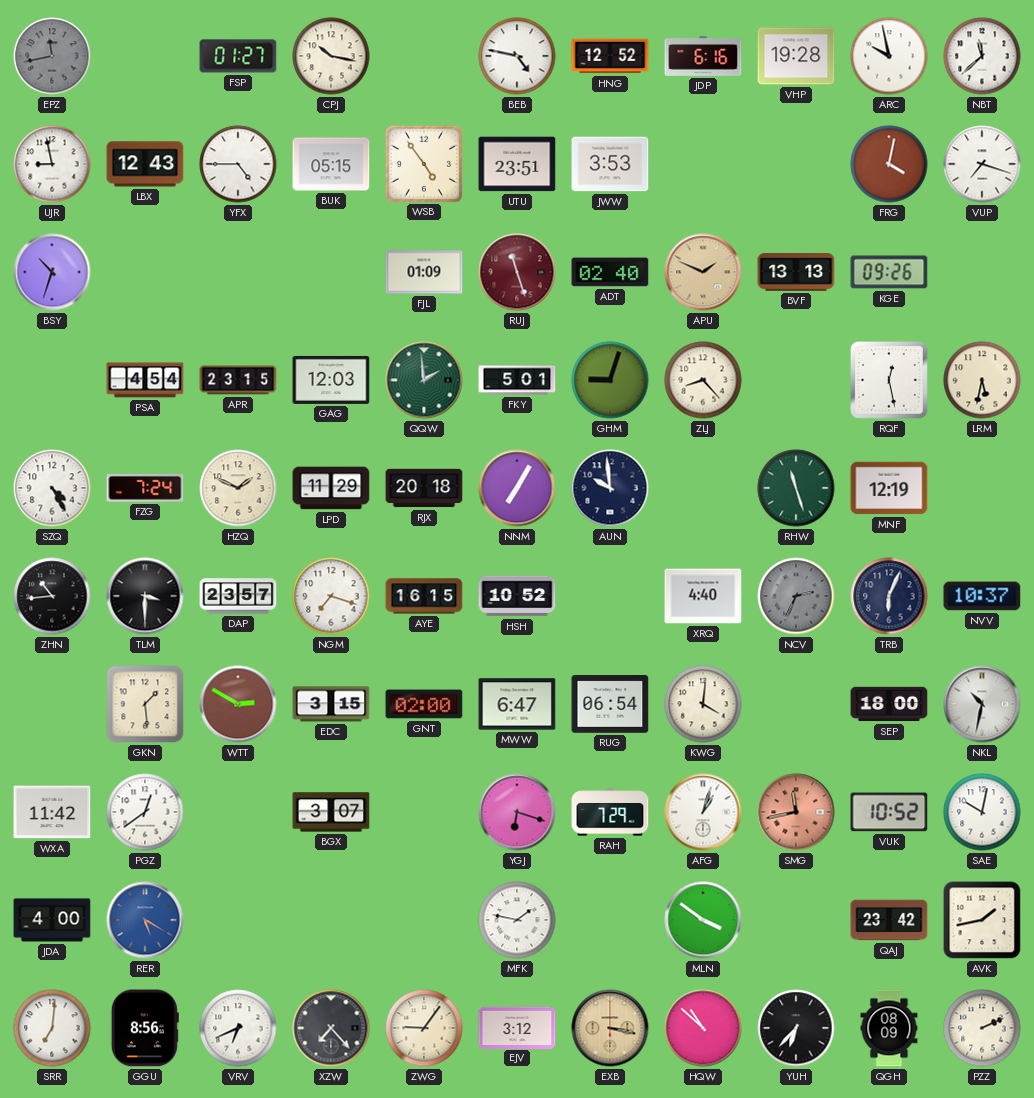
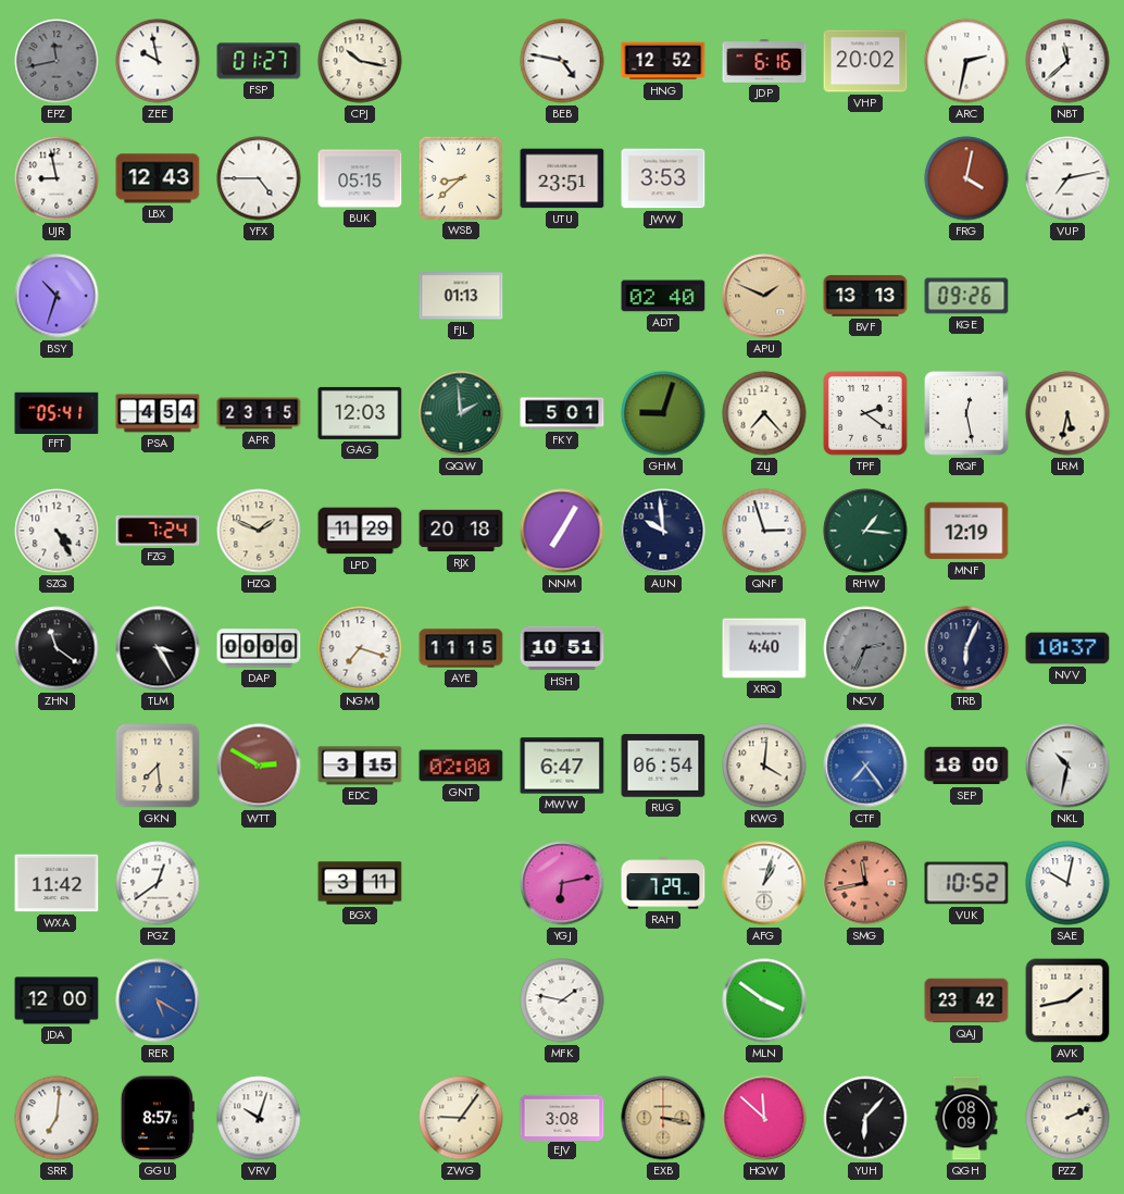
ZEE: none -> 9:58 (158, 61)
VHP: 19:28 -> 20:02 (865, 61)
ARC: 9:58 -> 2:32 (966, 61)
WSB: 4:54 -> 8:38 (460, 177)
VUP: 7:18 -> 7:13 (1067, 178)
FJL: 01:09 -> 01:13 (461, 296)
RUJ: 11:27 -> none (517, 272)
FFT: none -> 05:41 (57, 412)
ZLJ: 8:23 -> 7:23 (764, 413)
TPF: none -> 2:21 (866, 414)
QNF: none -> 2:57 (764, 531)
RHW: 11:27 -> 1:16 (865, 531)
ZHN: 10:44 -> 11:21 (57, 648)
TLM: 3:30 -> 3:25 (158, 648)
DAP: 23:57 -> 00:00 (259, 648)
AYE: 16:15 -> 11:15 (461, 648)
HSH: 10:52 -> 10:51 (562, 648)
GKN: 1:29 -> 7:29 (158, 766)
CTF: none -> 7:24 (865, 766)
BGX: 3:07 -> 3:11 (360, 883)
YGJ: 6:18 -> 6:13 (562, 883)
JDA: 4:00 -> 12:00 (57, 1000)
GGU: 8:56 -> 8:57 (158, 1118)
VRV: 6:41 -> 10:03 (259, 1118)
XZW: 7:23 -> none (331, 1028)
EJV: 3:12 -> 3:08 (562, 1117)
HQW: 10:52 -> 11:52 (764, 1118)
YUH: 6:37 -> 6:07 (865, 1118)
